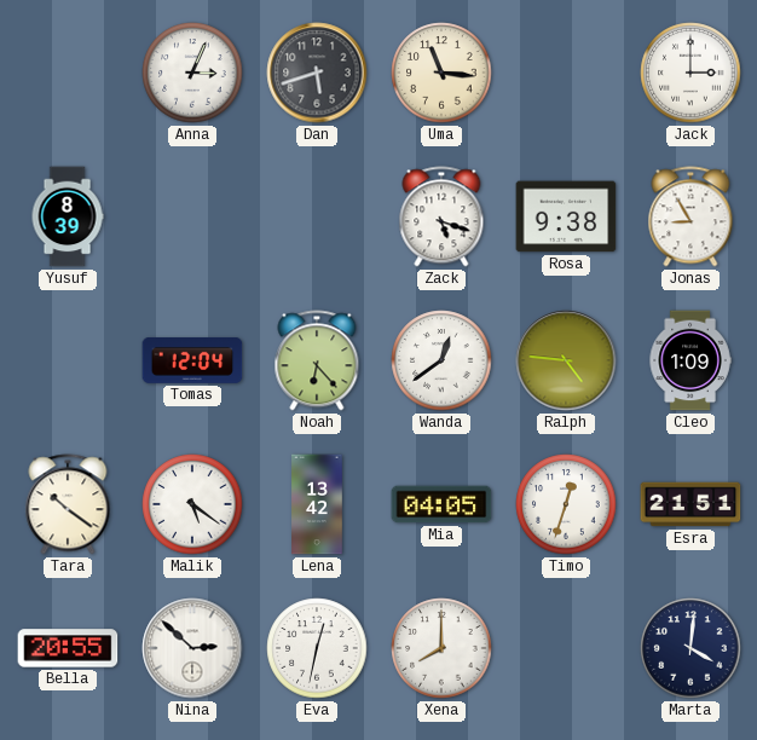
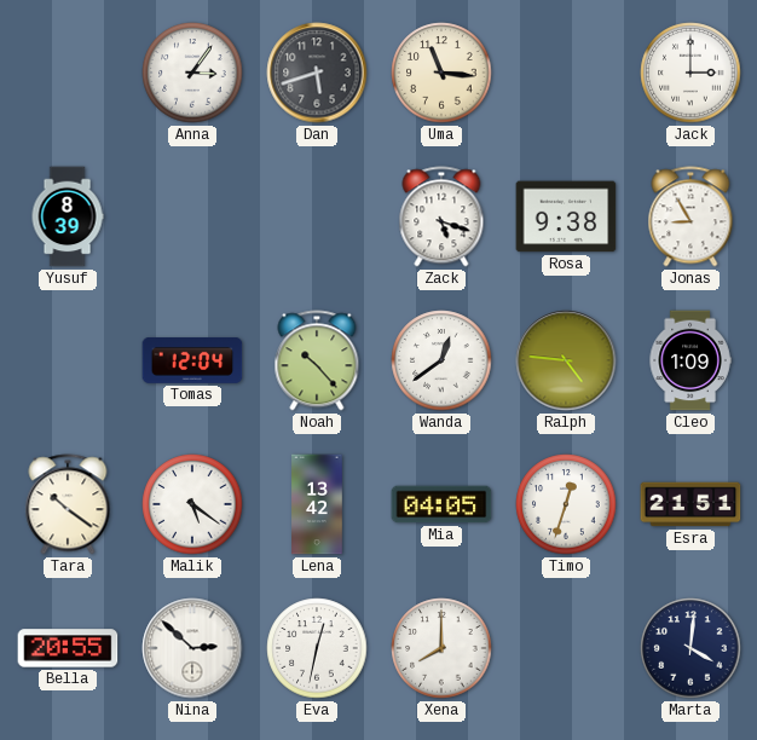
Anna: 3:04 -> 3:06 (192, 73)
Noah: 6:23 -> 10:23 (317, 360)
